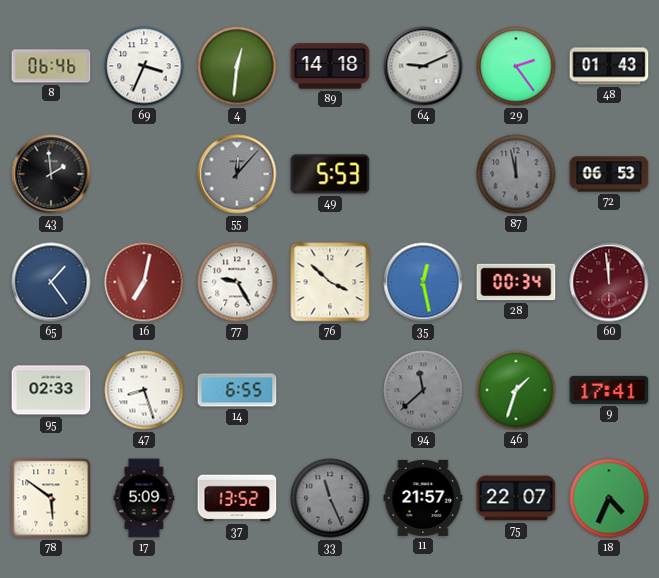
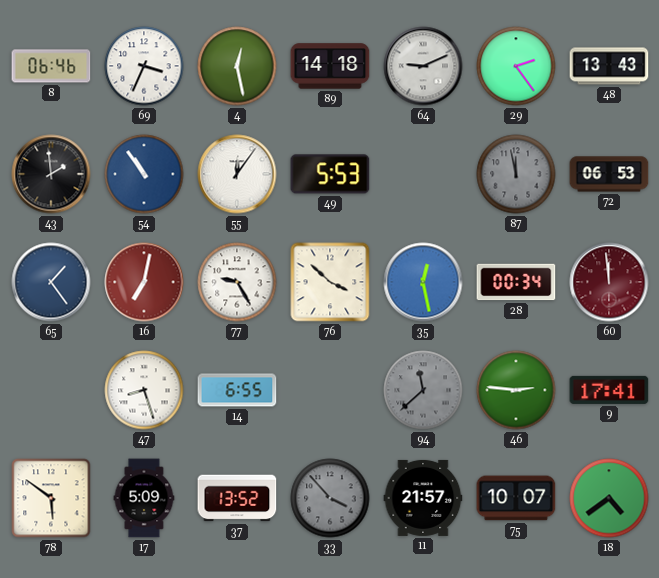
4: 12:31 -> 12:28 (237, 66)
48: 01:43 -> 13:43 (609, 66)
54: none -> 10:54 (144, 174)
55: 12:07 -> 12:06 (237, 174)
55 dial: grey -> white (237, 174)
95: 02:33 -> none (51, 390)
46: 1:33 -> 2:46 (516, 390)
33: 11:26 -> 3:53 (330, 498)
75: 22:07 -> 10:07 (516, 498)
18: 4:34 -> 4:39 (609, 498)
